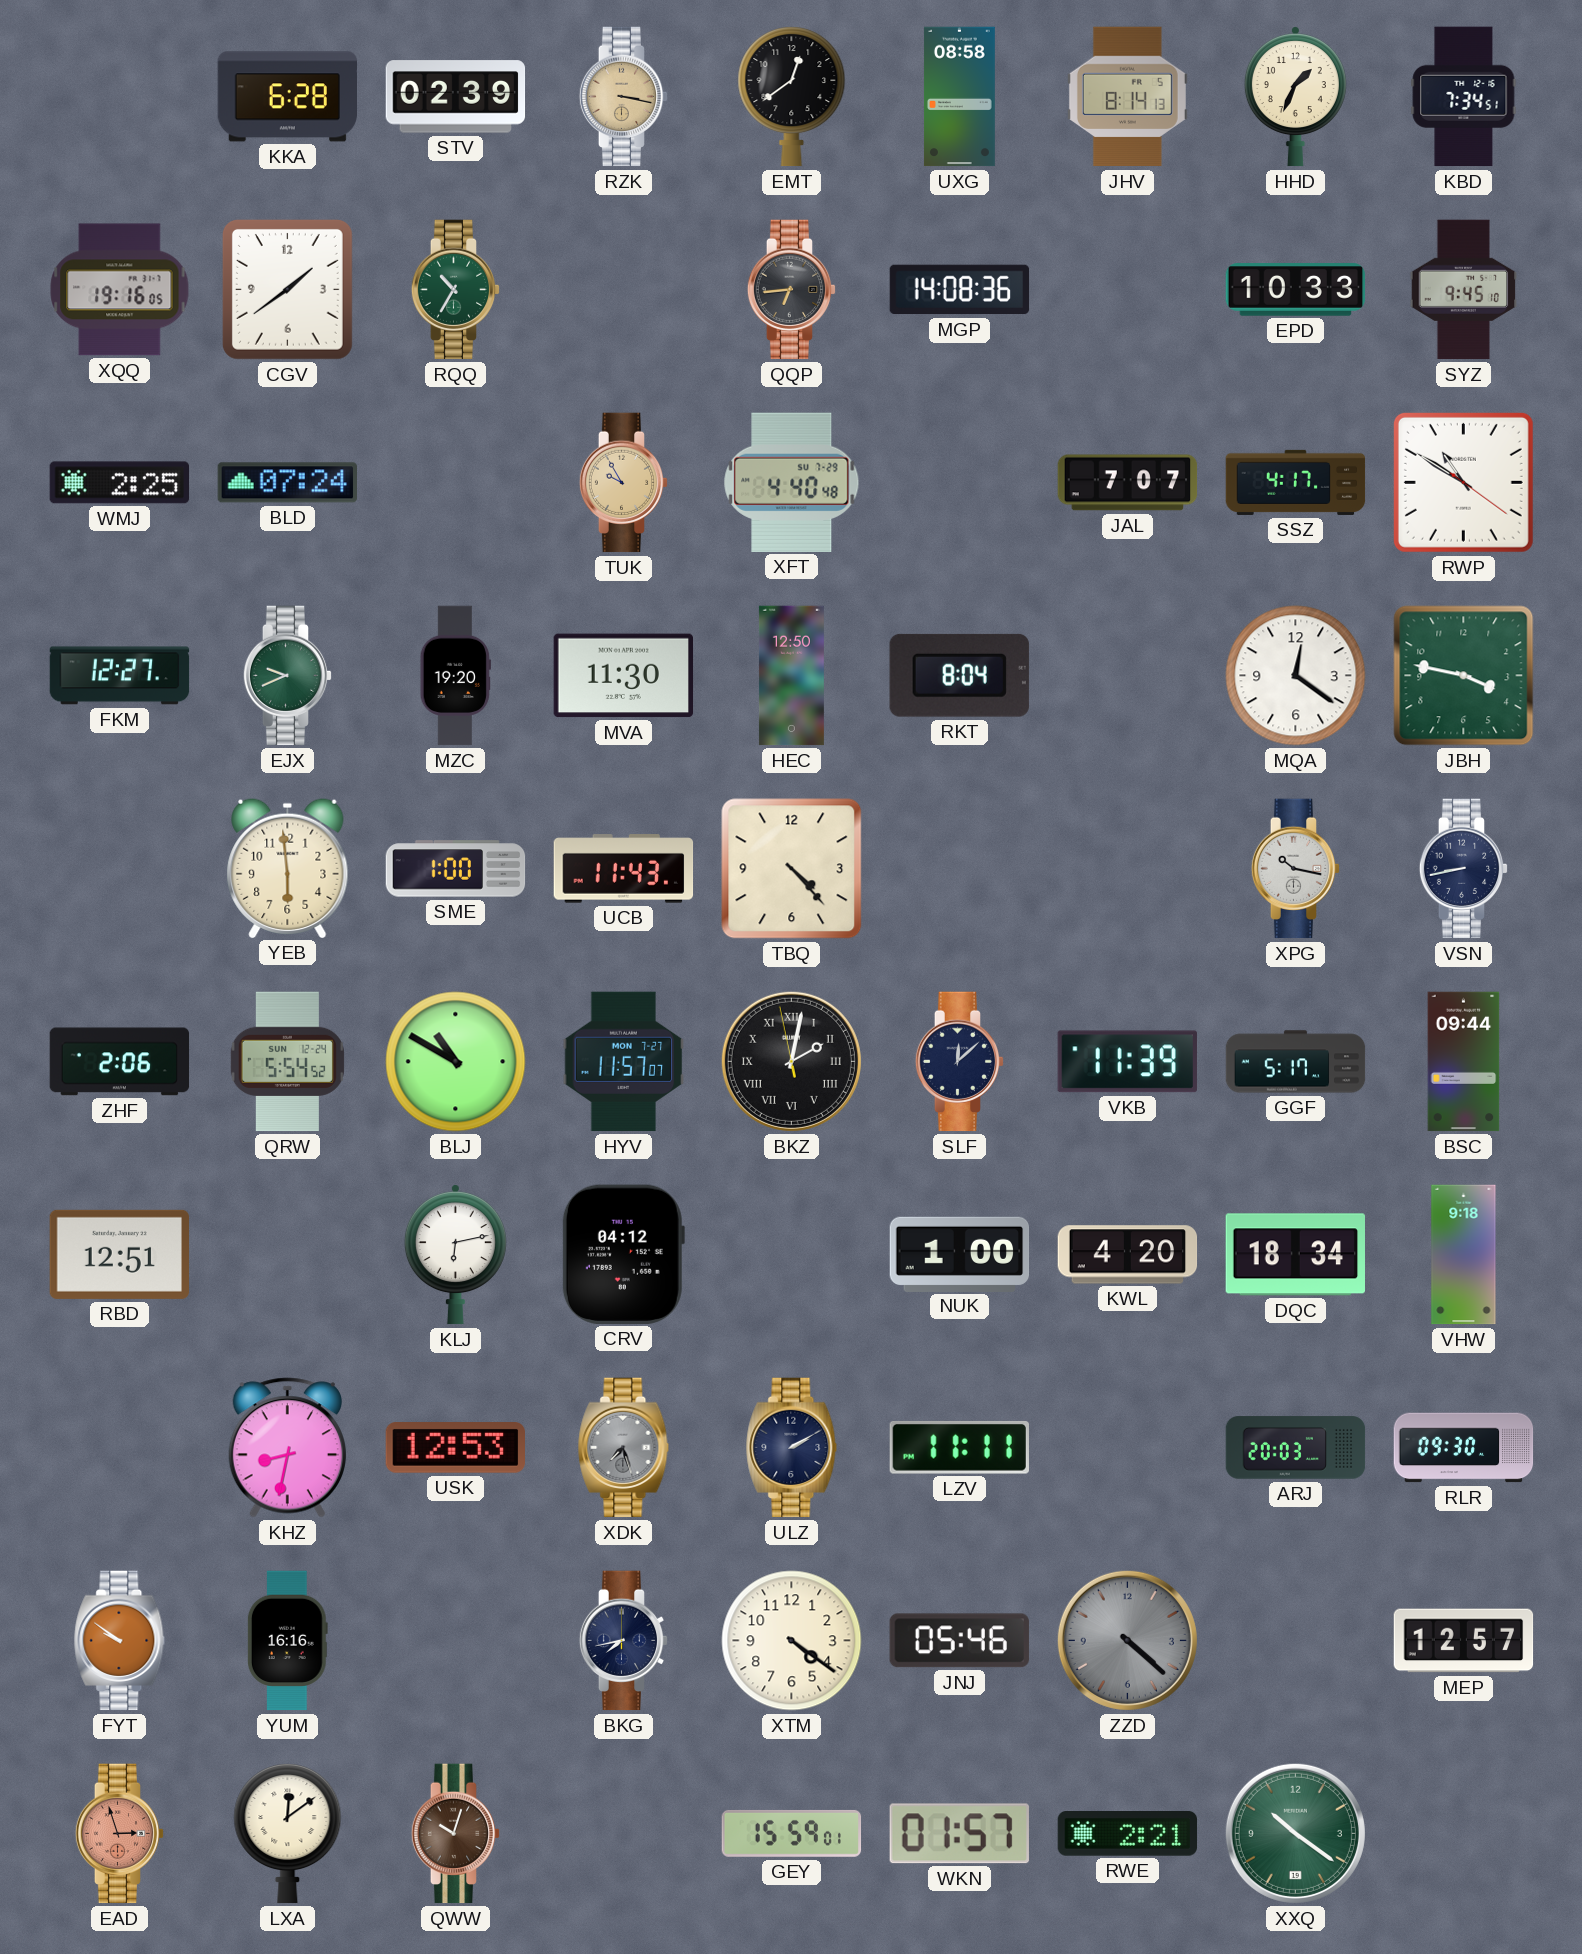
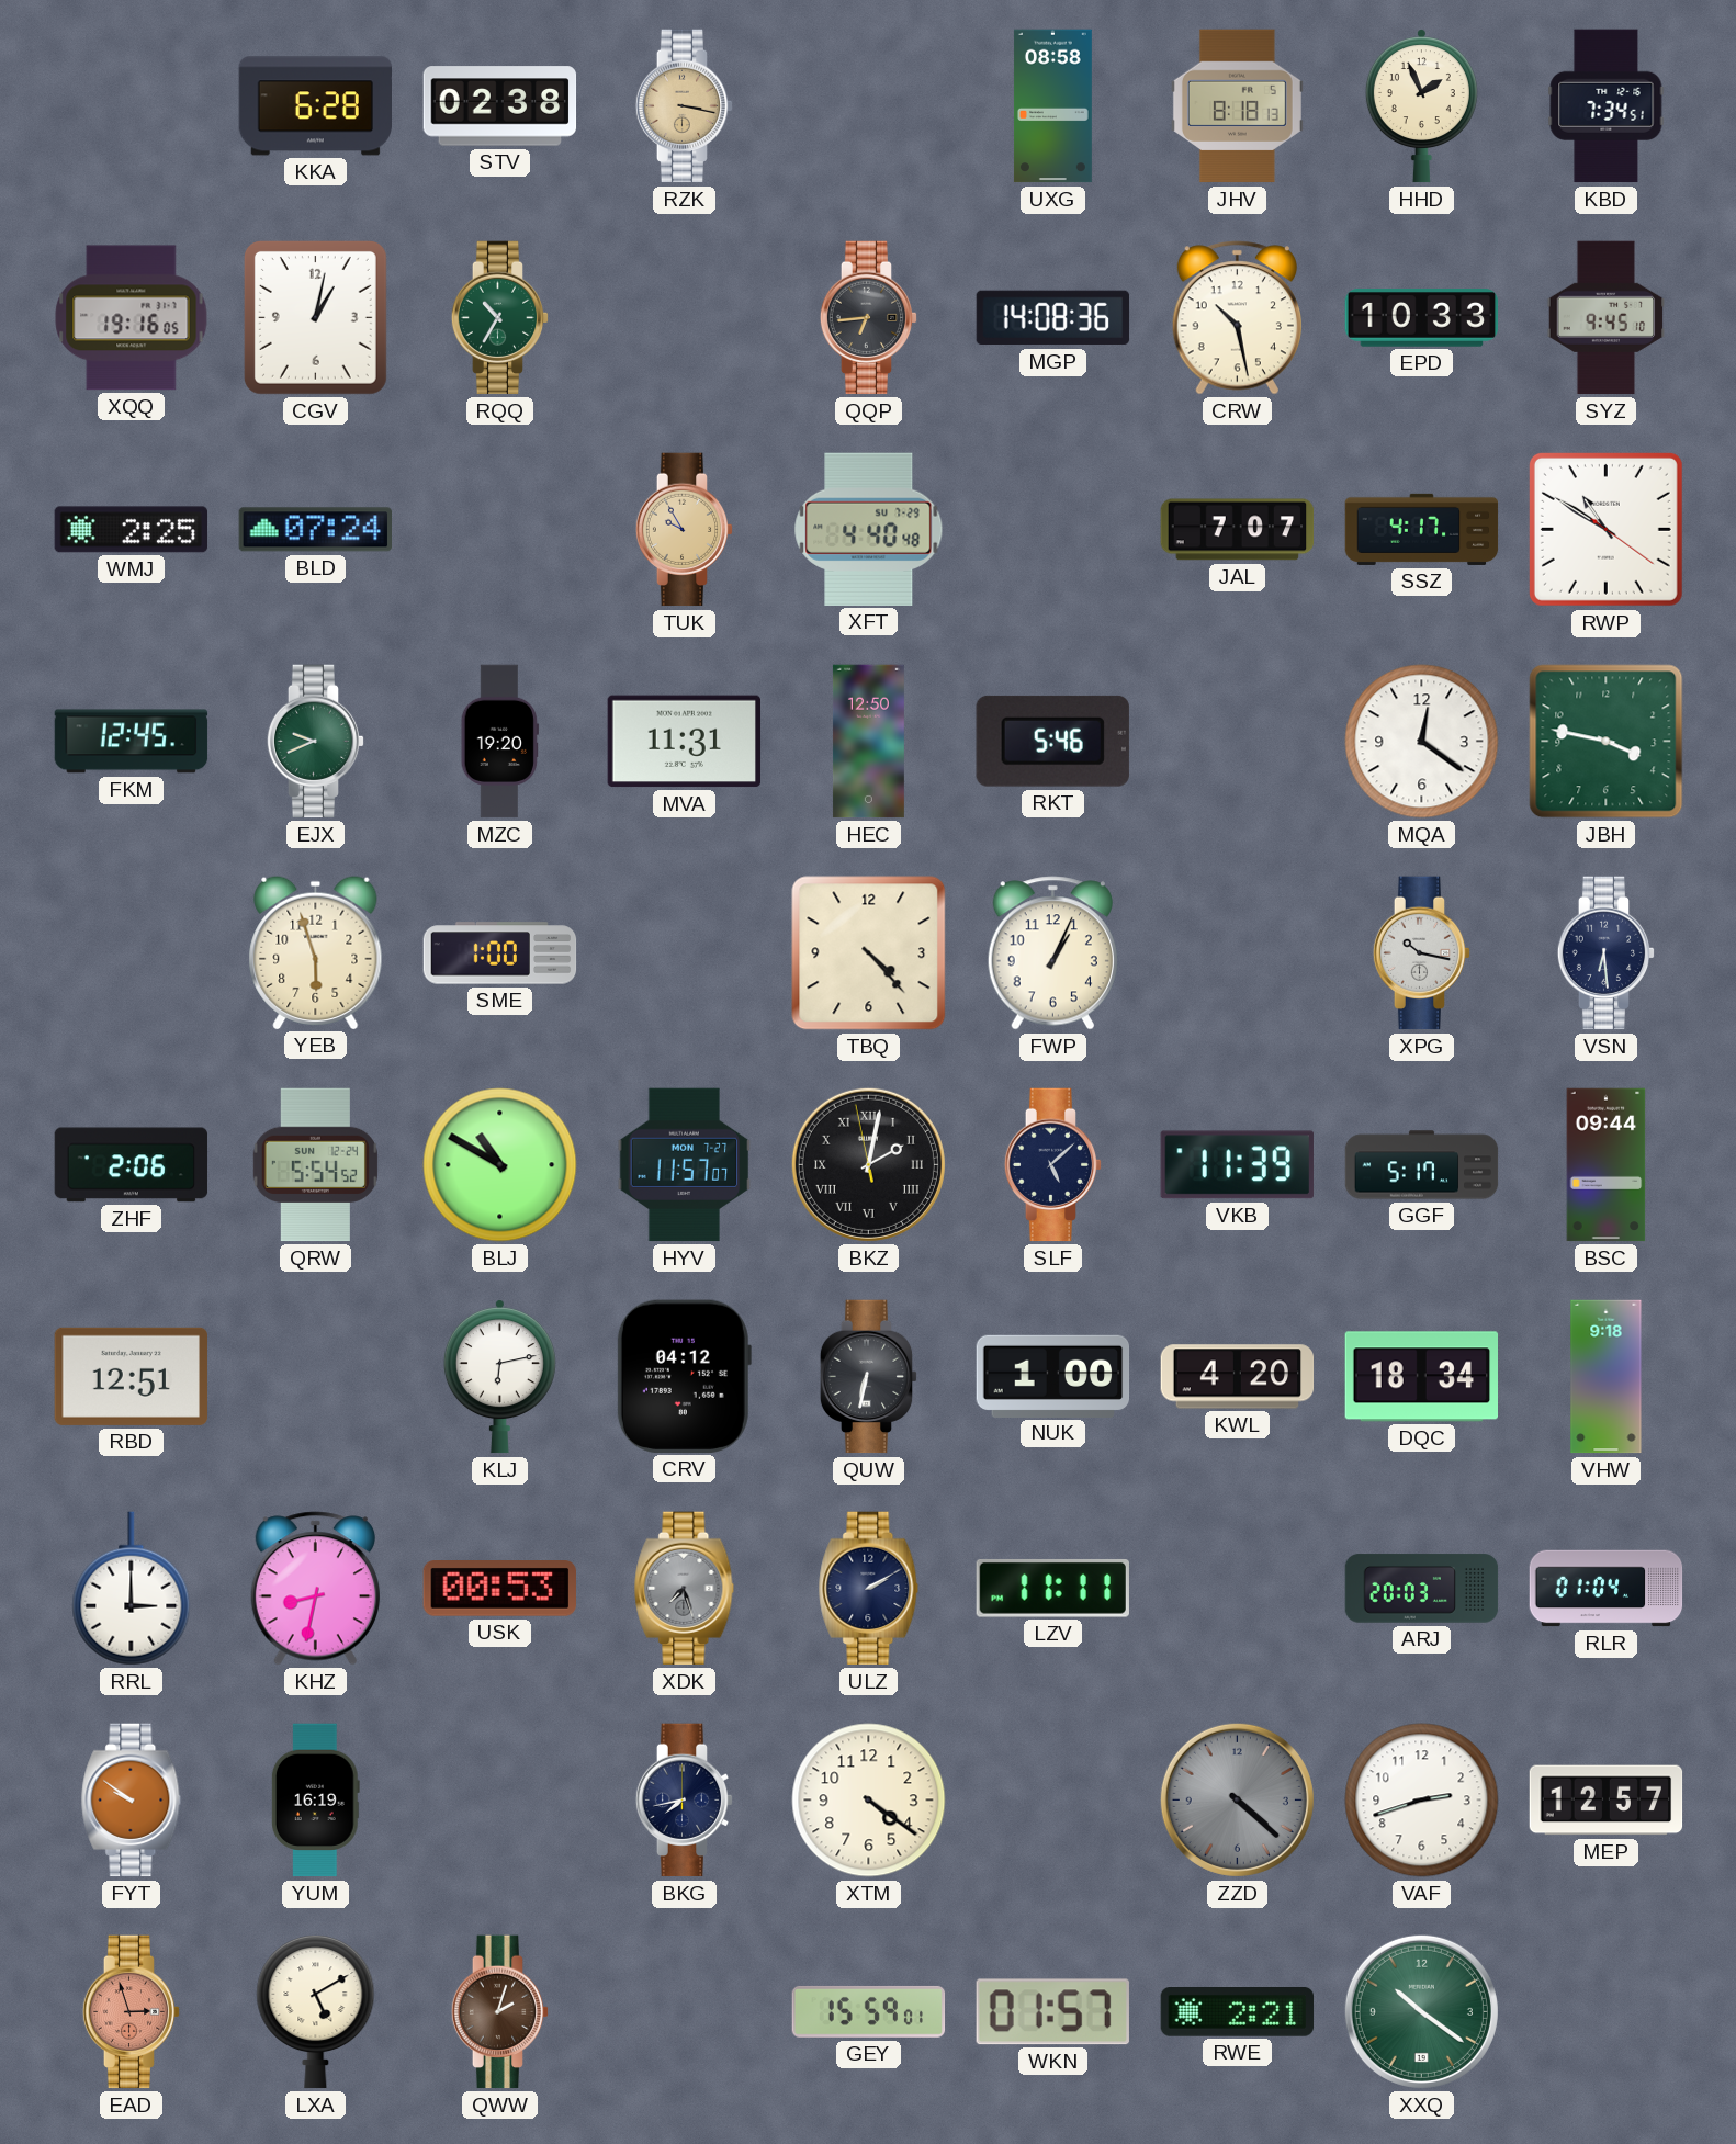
STV: 02:39 -> 02:38 (500, 106)
EMT: 12:39 -> none (792, 97)
JHV: 8:14 -> 8:18 (1237, 106)
HHD: 1:34 -> 1:56 (1421, 106)
CGV: 1:39 -> 1:02 (315, 317)
CRW: none -> 10:28 (1237, 318)
FKM: 12:27 -> 12:45 (132, 742)
MVA: 11:30 -> 11:31 (685, 742)
RKT: 8:04 -> 5:46 (1052, 741)
YEB: 5:59 -> 5:57 (316, 952)
UCB: 11:43 -> none (624, 869)
FWP: none -> 1:04 (1052, 953)
VSN: 8:43 -> 6:29 (1607, 953)
SLF: 12:08 -> 5:08 (1053, 1165)
QUW: none -> 6:32 (869, 1377)
RRL: none -> 3:00 (132, 1589)
USK: 12:53 -> 00:53 (499, 1589)
RLR: 09:30 -> 01:04 (1607, 1589)
YUM: 16:16 -> 16:19 (315, 1801)
JNJ: 05:46 -> none (959, 1641)
VAF: none -> 2:42 (1422, 1801)
LXA: 12:09 -> 5:10 (316, 2012)
QWW: 10:03 -> 2:03 (500, 2012)
